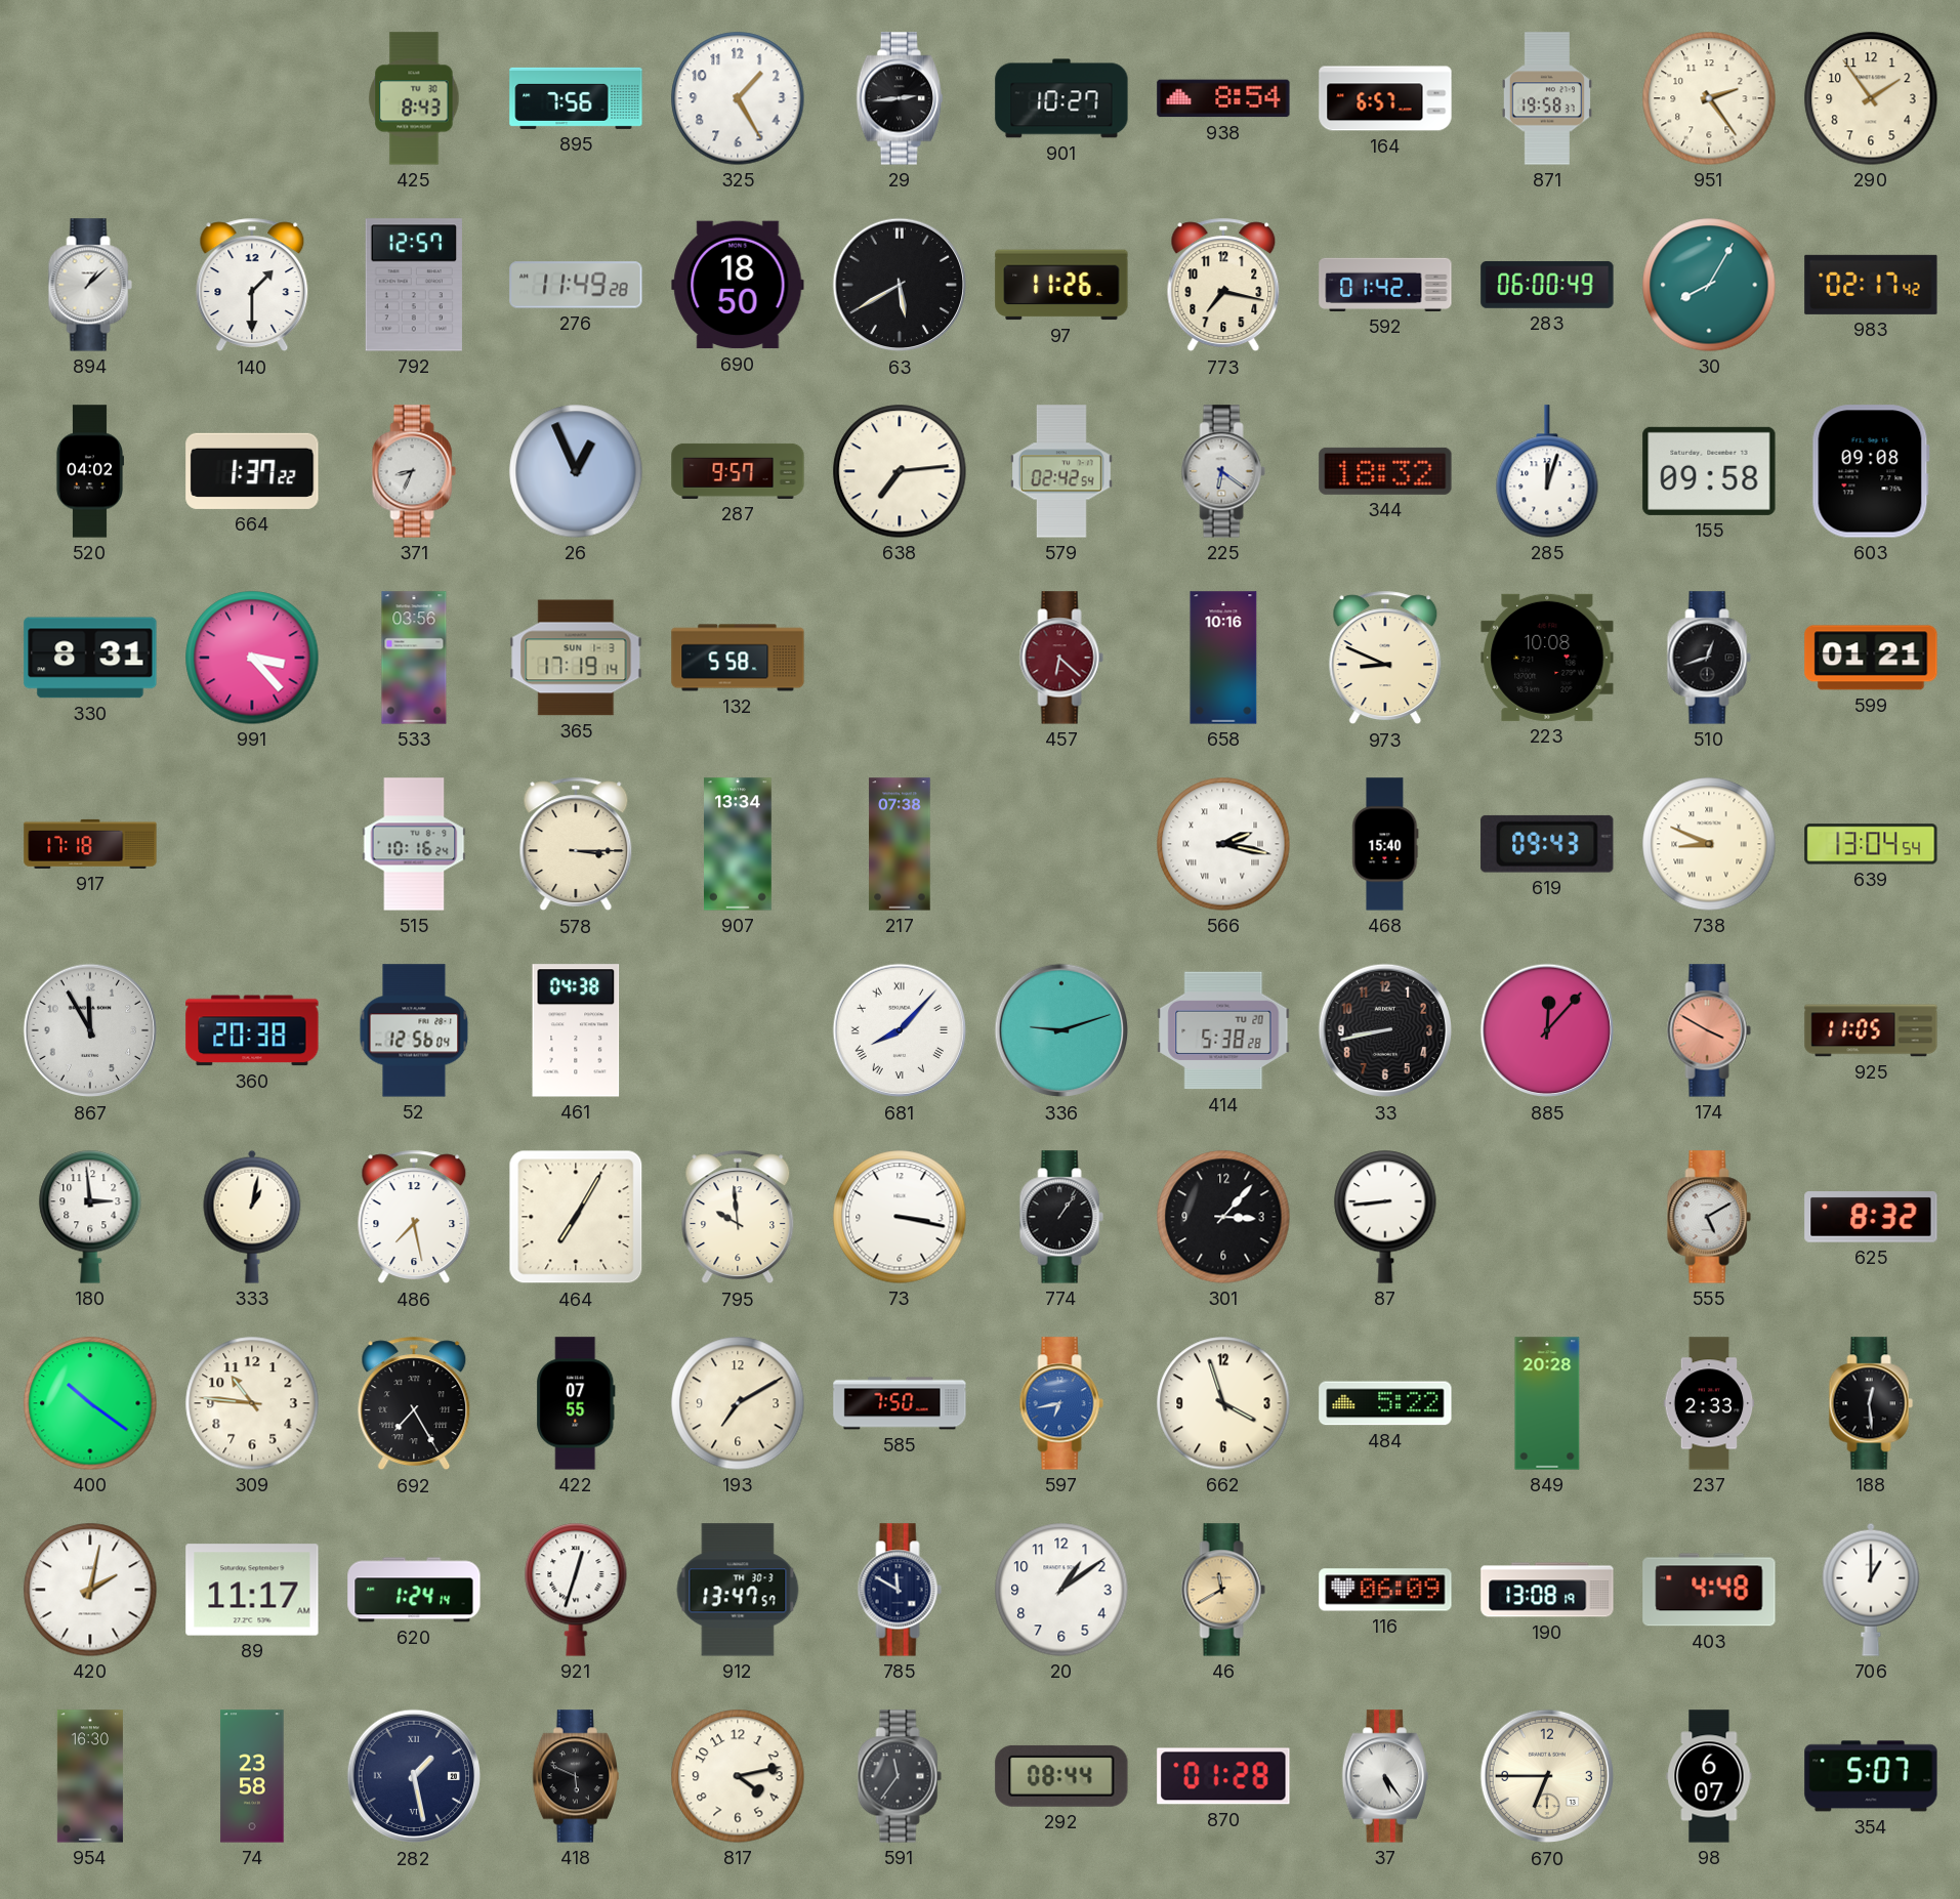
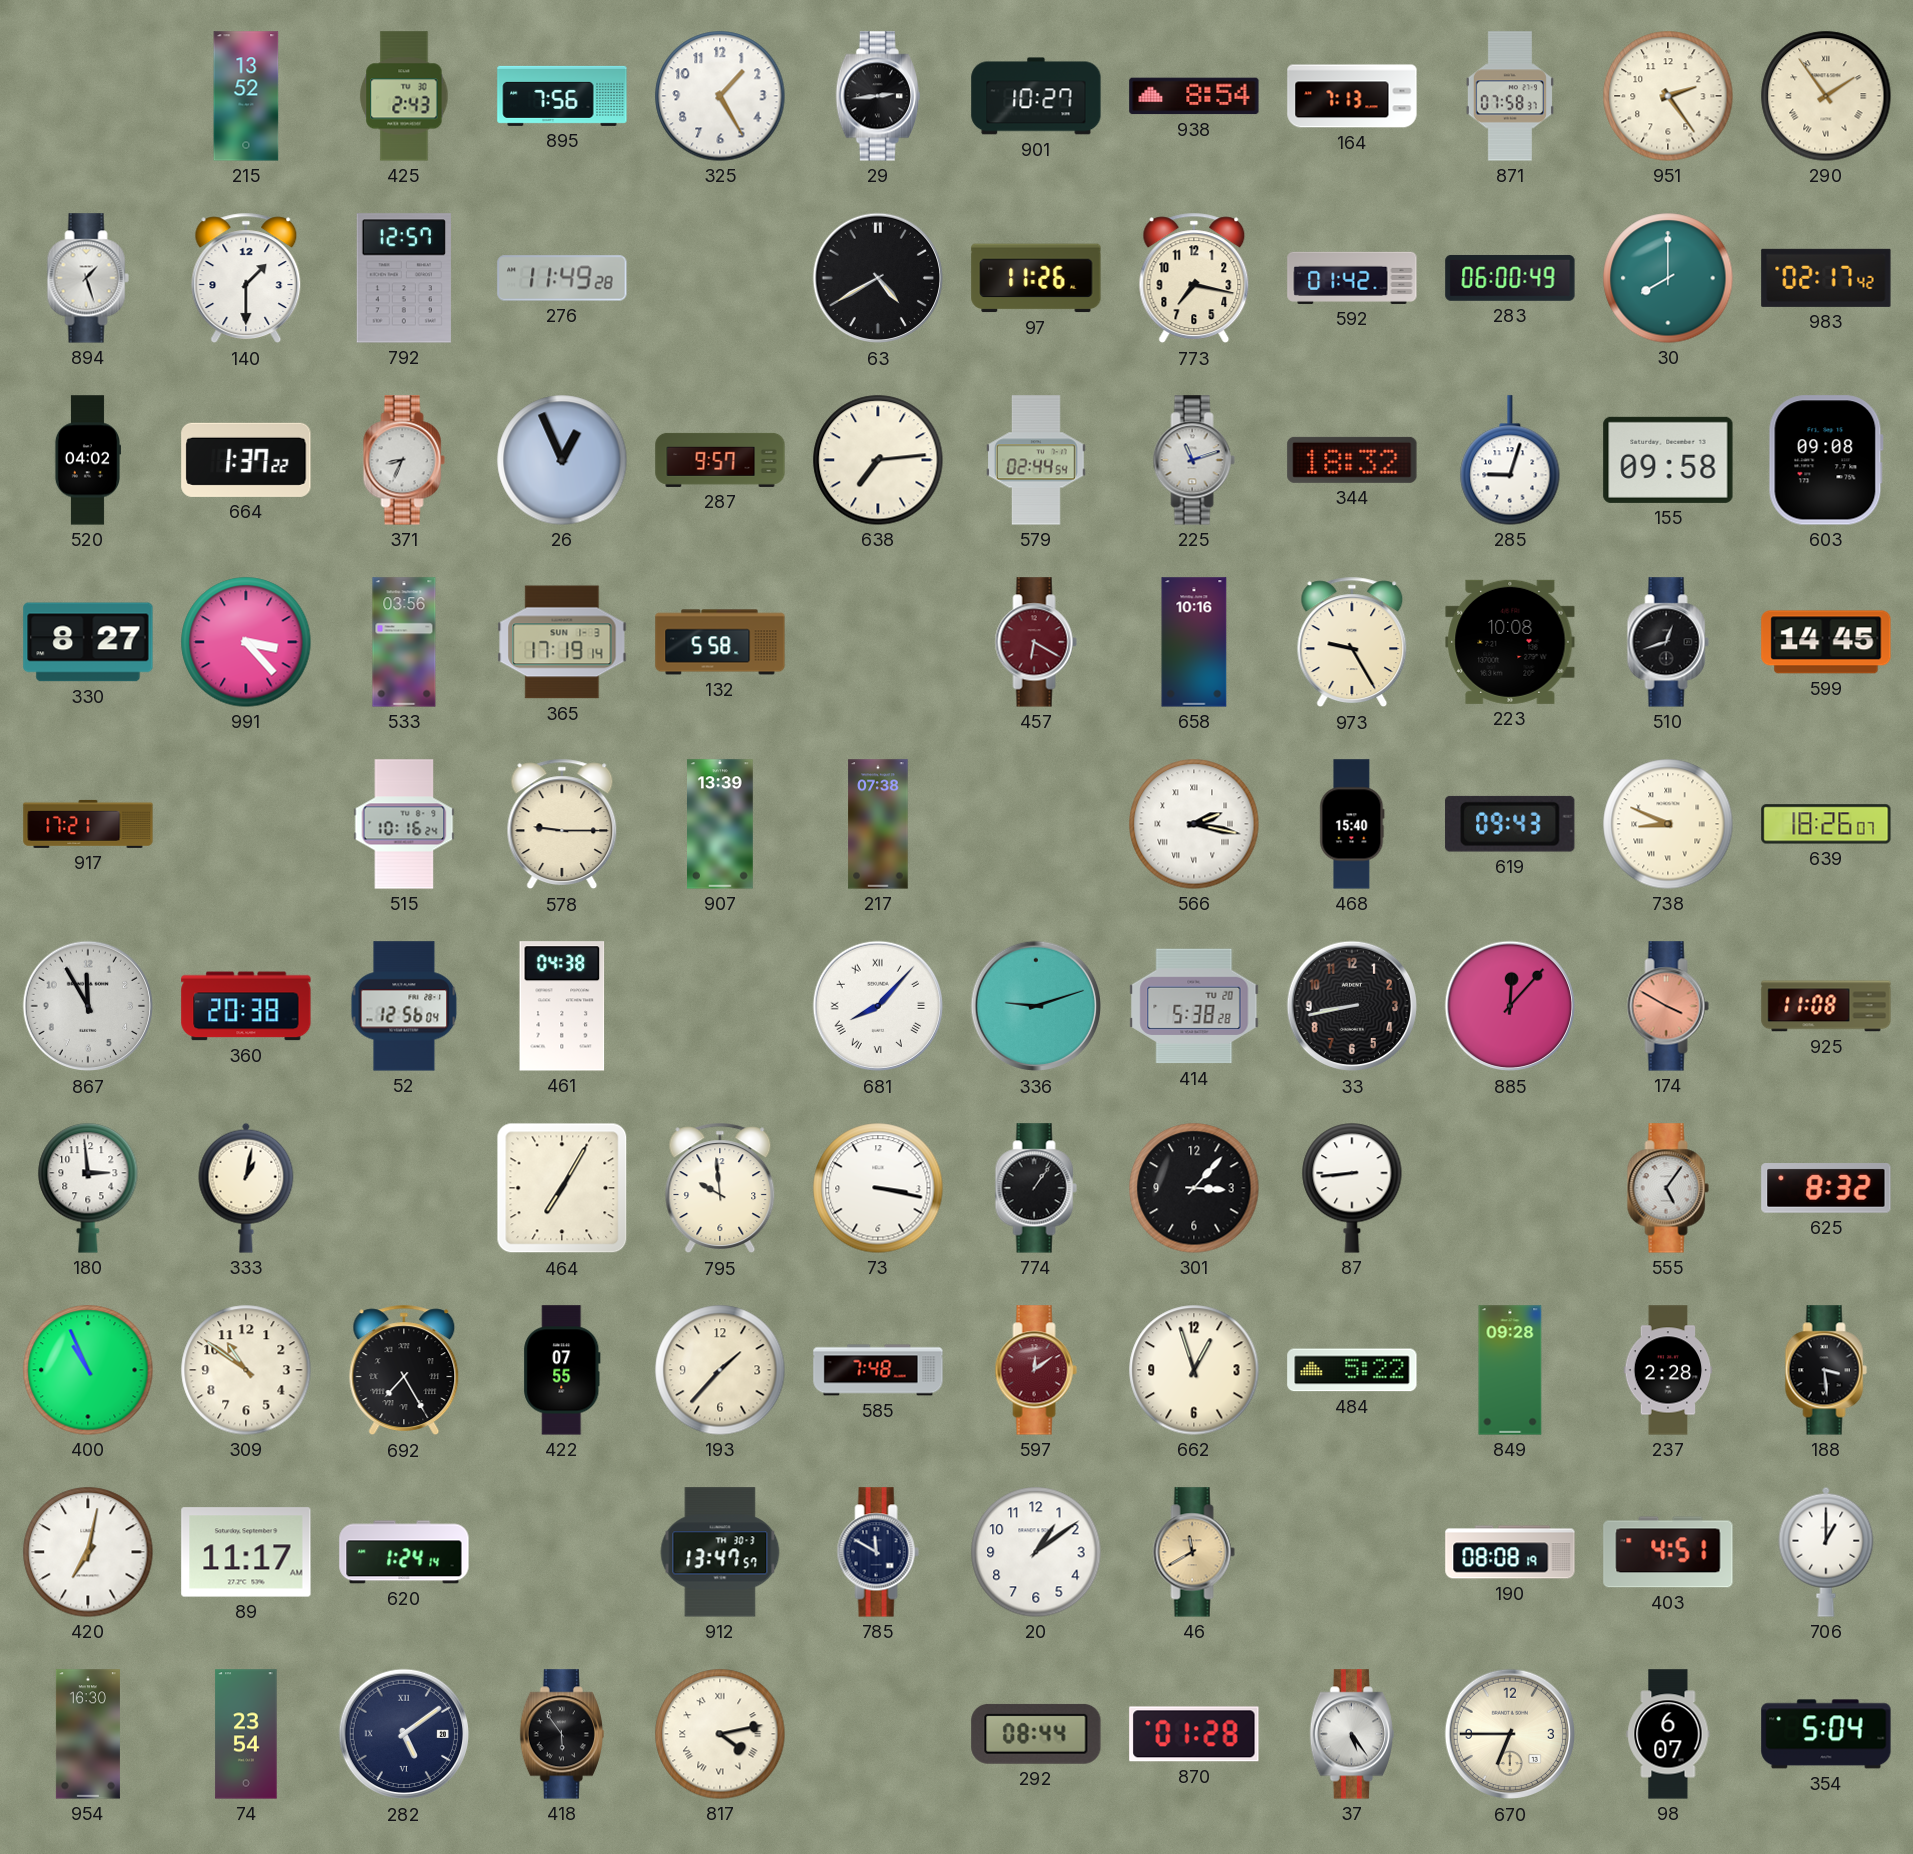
215: none -> 13:52 (246, 96)
425: 8:43 -> 2:43 (404, 96)
164: 6:57 -> 7:13 (1352, 96)
871: 19:58 -> 07:58 (1510, 96)
290 numerals: Arabic -> Roman (1826, 96)
894: 1:08 -> 1:27 (88, 278)
690: 18:50 -> none (738, 285)
63: 5:40 -> 4:40 (878, 278)
30: 8:05 -> 8:00 (1668, 278)
579: 02:42 -> 02:44 (1037, 460)
225: 6:21 -> 11:12 (1194, 460)
285: 12:03 -> 9:03 (1510, 460)
330: 8:31 -> 8:27 (88, 642)
457: 6:22 -> 6:20 (1036, 642)
973: 8:49 -> 9:25 (1352, 642)
599: 01:21 -> 14:45 (1826, 642)
917: 17:18 -> 17:21 (88, 824)
578: 3:15 -> 9:15 (562, 824)
907: 13:34 -> 13:39 (721, 824)
639: 13:04 -> 18:26 (1826, 824)
925: 11:05 -> 11:08 (1826, 1006)
486: 7:28 -> none (414, 1217)
555: 5:10 -> 5:06 (1668, 1188)
400: 10:21 -> 10:56 (88, 1370)
309: 10:46 -> 10:51 (246, 1370)
193: 7:10 -> 1:37 (720, 1370)
585: 7:50 -> 7:48 (878, 1370)
597: 6:43 -> 12:09 (1036, 1370)
597 dial: blue -> burgundy (1036, 1370)
662: 3:57 -> 12:57 (1194, 1370)
849: 20:28 -> 09:28 (1510, 1370)
237: 2:33 -> 2:28 (1668, 1370)
188: 12:29 -> 3:29 (1826, 1370)
420: 2:02 -> 7:02 (88, 1552)
921: 12:33 -> none (576, 1590)
116: 06:09 -> none (1385, 1590)
190: 13:08 -> 08:08 (1510, 1552)
403: 4:48 -> 4:51 (1668, 1552)
74: 23:58 -> 23:54 (246, 1734)
282: 1:28 -> 5:09 (404, 1734)
418: 5:49 -> 5:54 (561, 1734)
817 numerals: Arabic -> Roman (720, 1734)
591: 11:36 -> none (900, 1776)
354: 5:07 -> 5:04 (1826, 1734)
